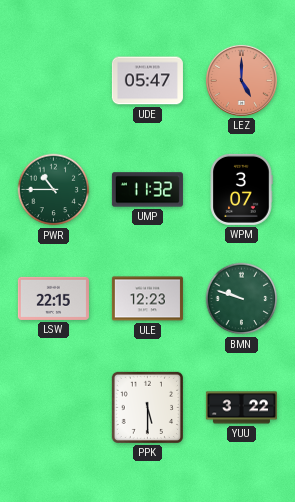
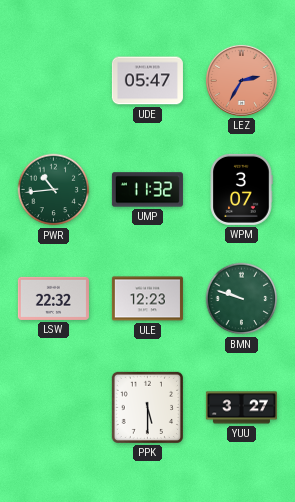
LEZ: 5:00 -> 2:35 (241, 80)
PWR: 10:45 -> 10:44 (54, 190)
LSW: 22:15 -> 22:32 (53, 298)
YUU: 3:22 -> 3:27 (241, 408)
